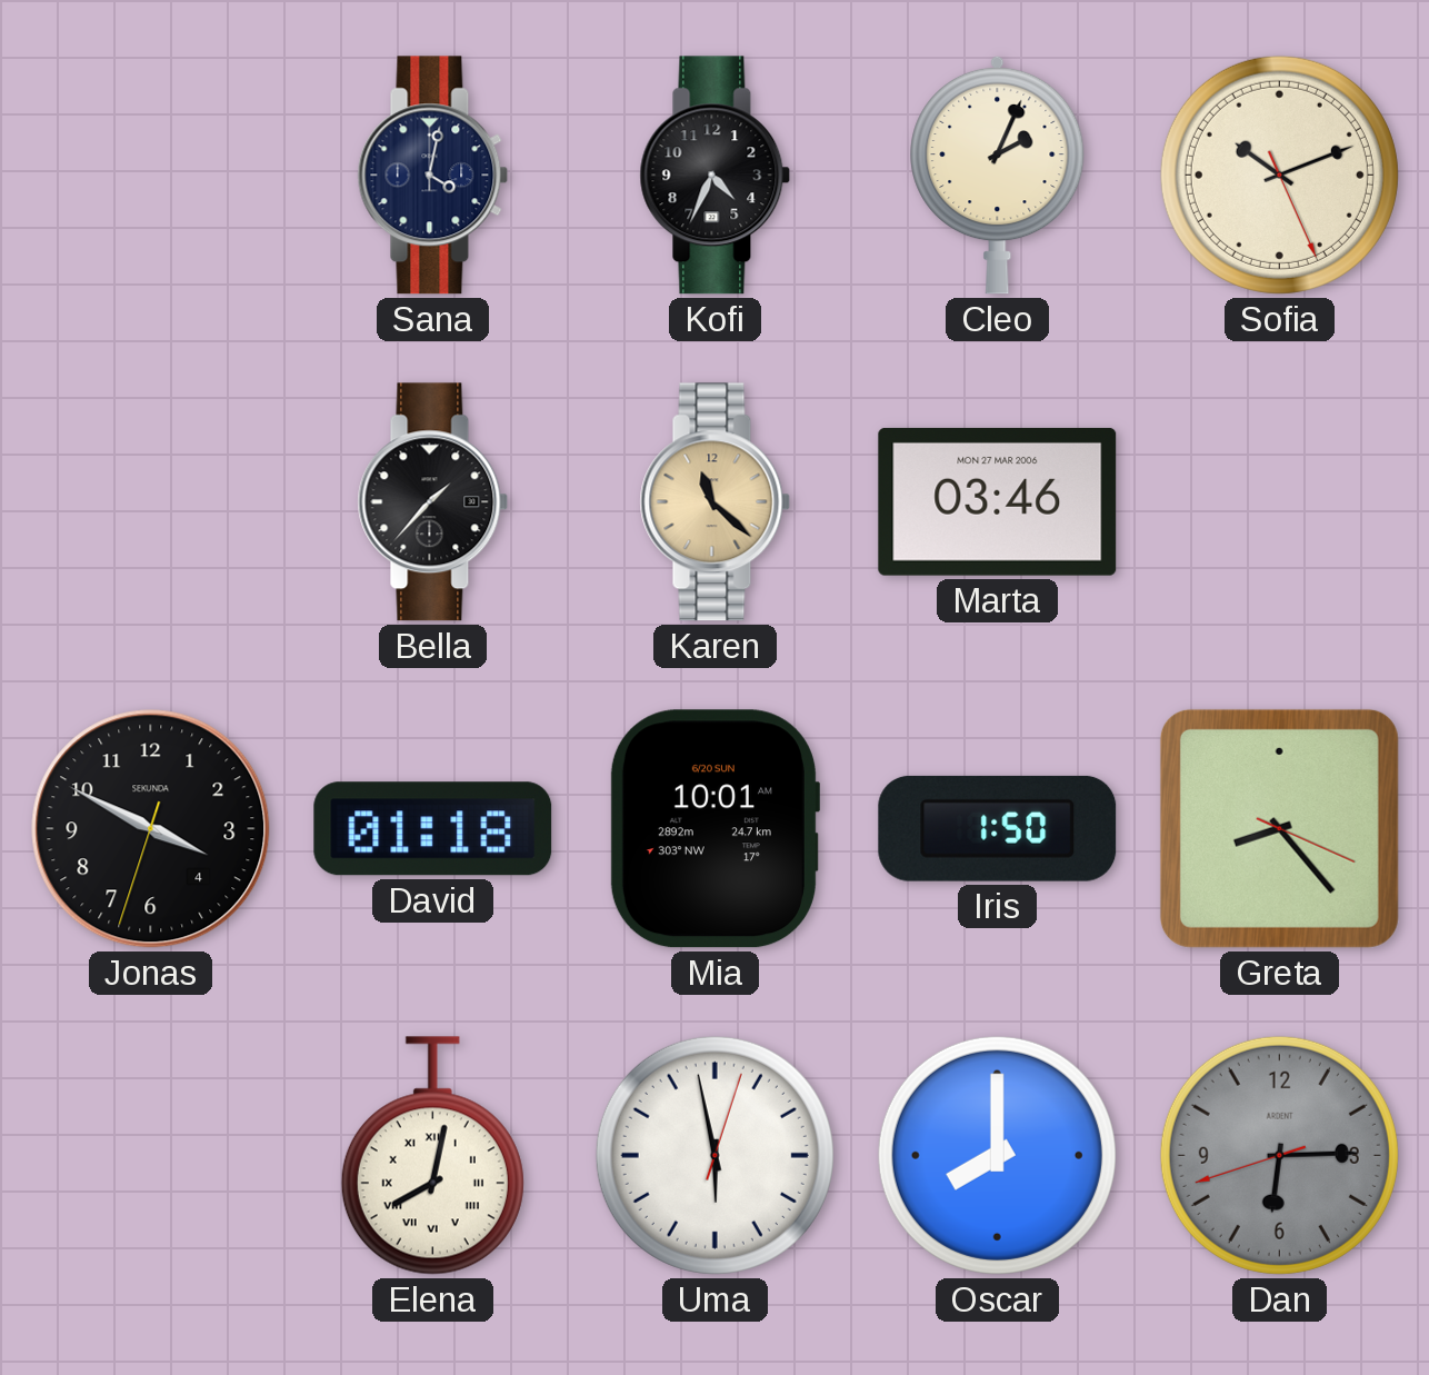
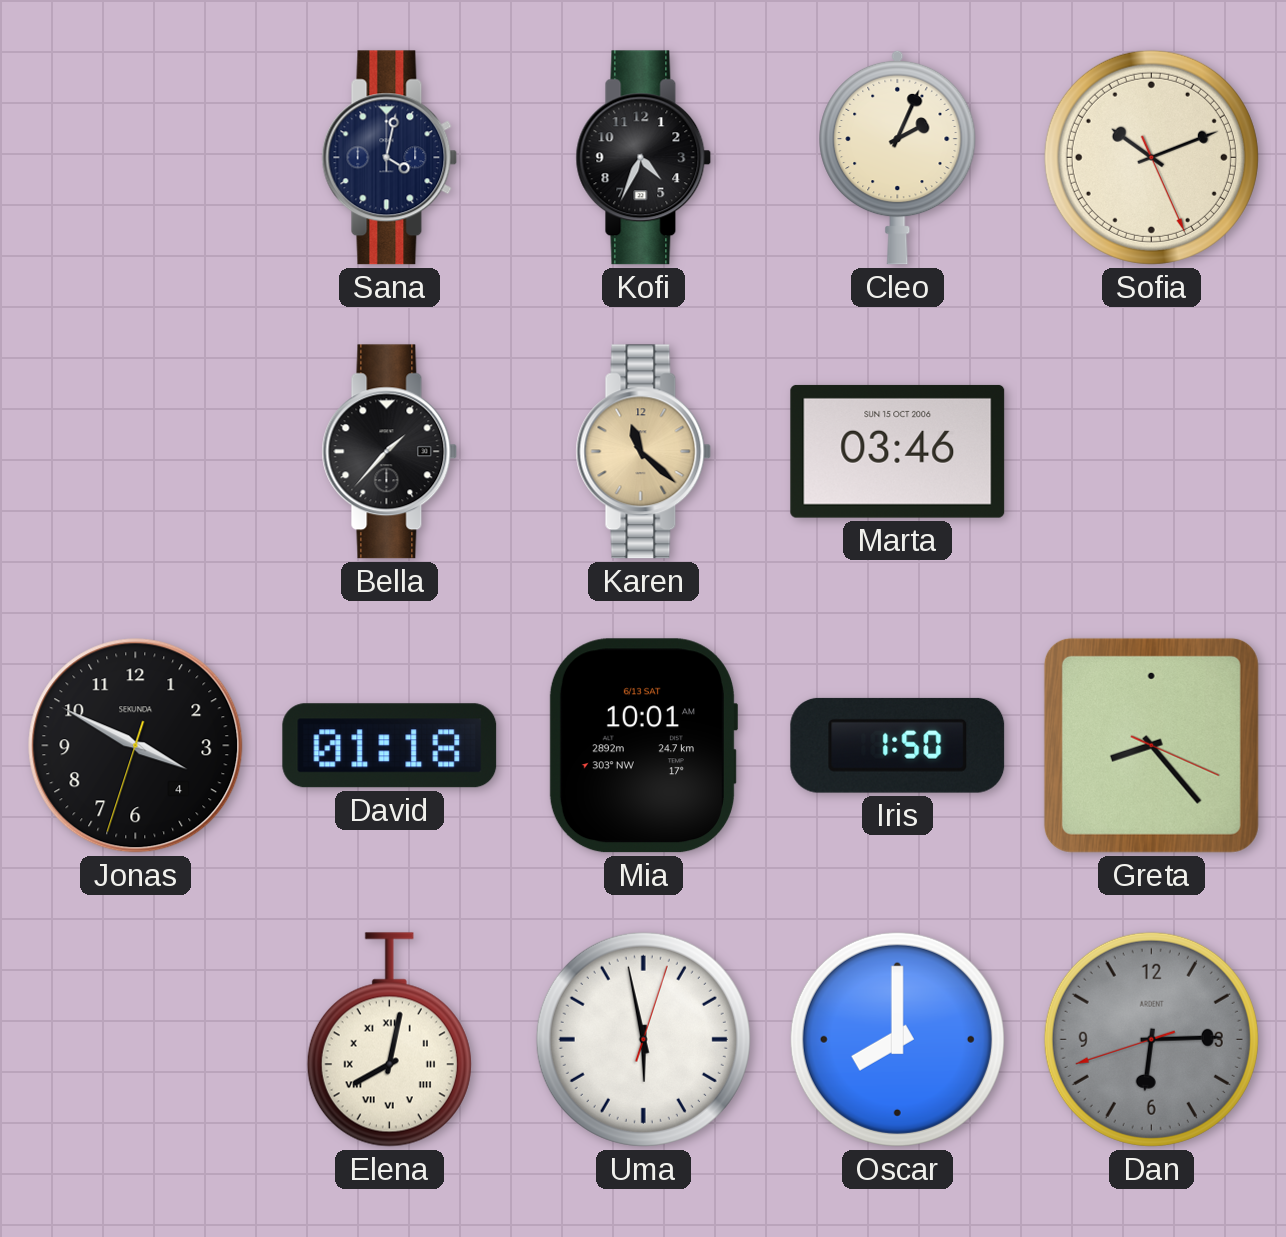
Marta date: MON 27 MAR 2006 -> SUN 15 OCT 2006 (898, 451)
Mia date: 6/20 SUN -> 6/13 SAT (642, 746)
